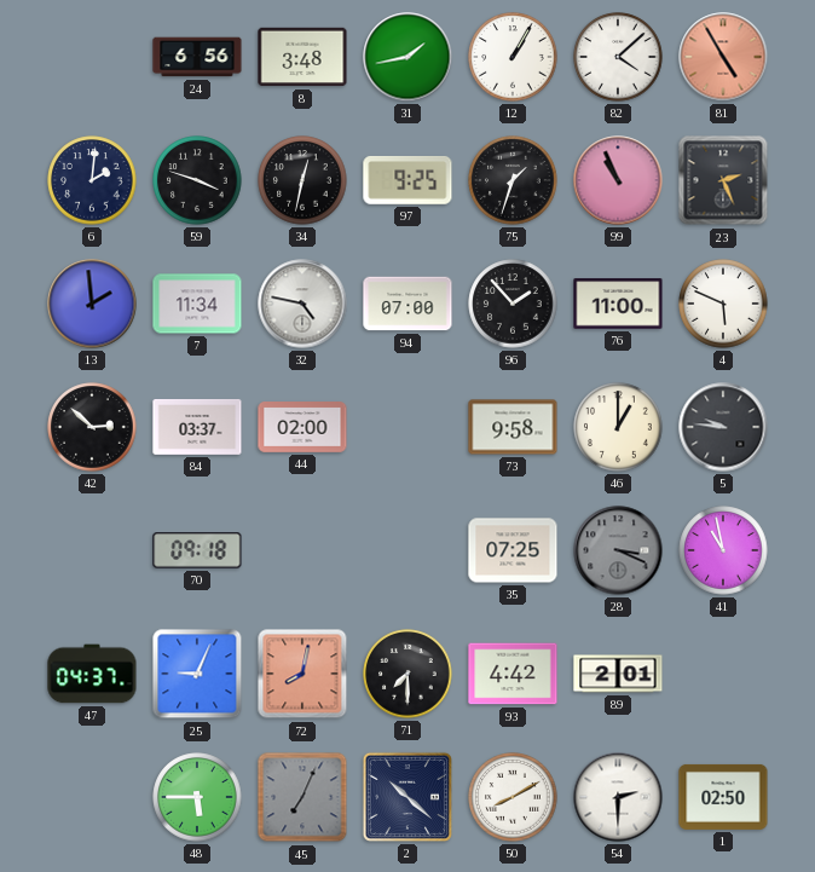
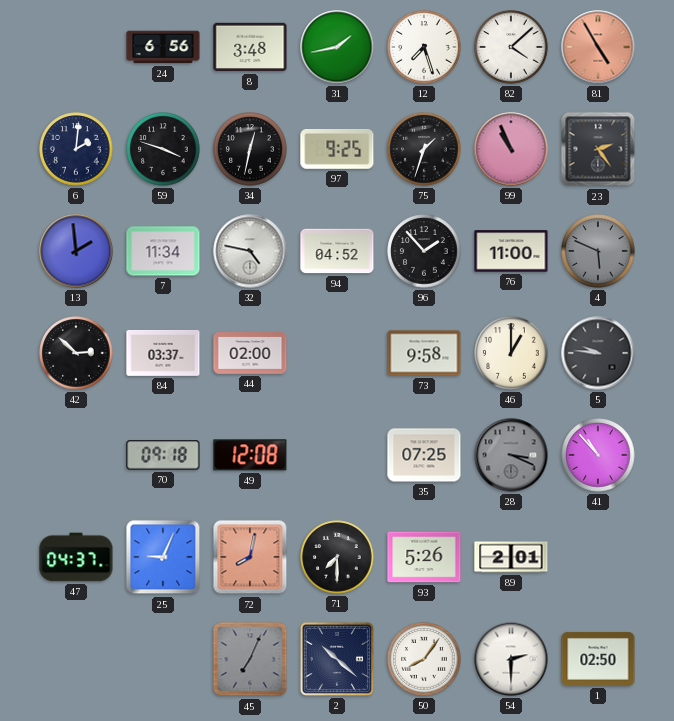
12: 1:05 -> 7:27 (424, 47)
23: 2:26 -> 2:24 (598, 149)
94: 07:00 -> 04:52 (337, 251)
4 dial: white -> grey (598, 251)
49: none -> 12:08 (250, 455)
41: 10:58 -> 10:53 (598, 455)
93: 4:42 -> 5:26 (424, 557)
48: 5:45 -> none (197, 797)
50: 8:10 -> 8:06 (424, 659)
